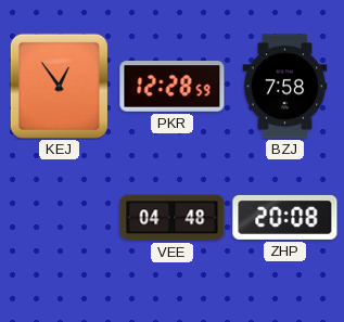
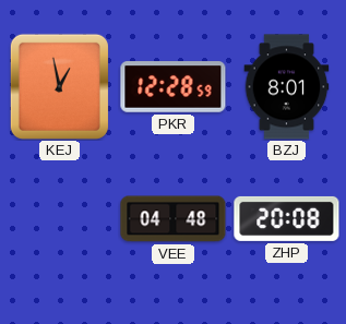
KEJ: 12:54 -> 12:58 (59, 86)
BZJ: 7:58 -> 8:01 (287, 87)
